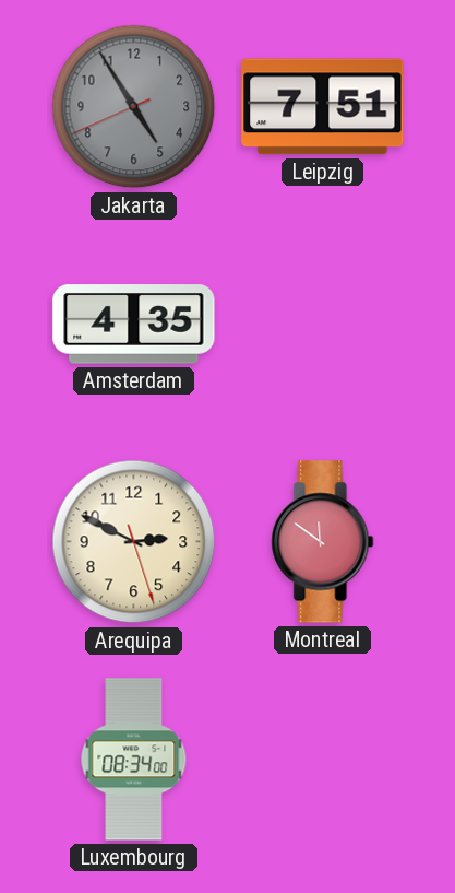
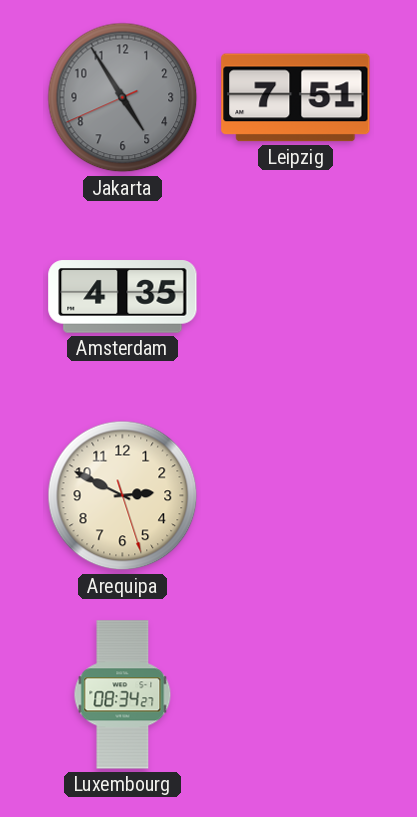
Montreal: 11:51 -> none (323, 542)
Luxembourg: 08:34:00 -> 08:34:27 (123, 695)
